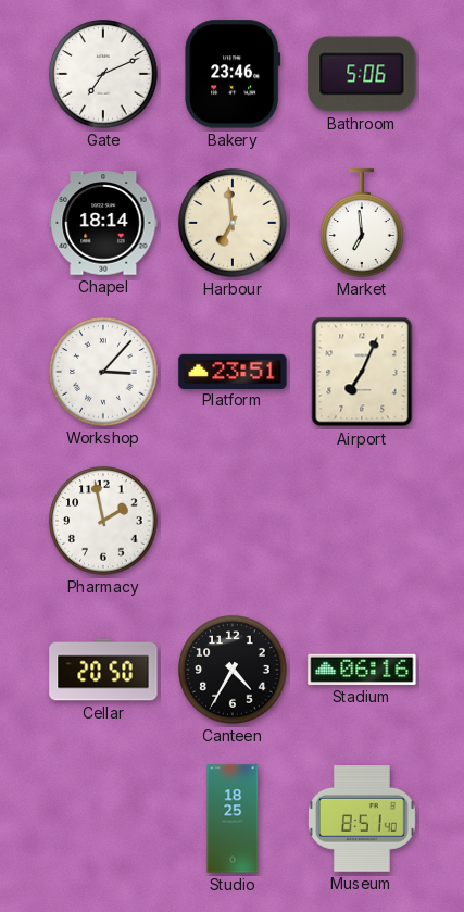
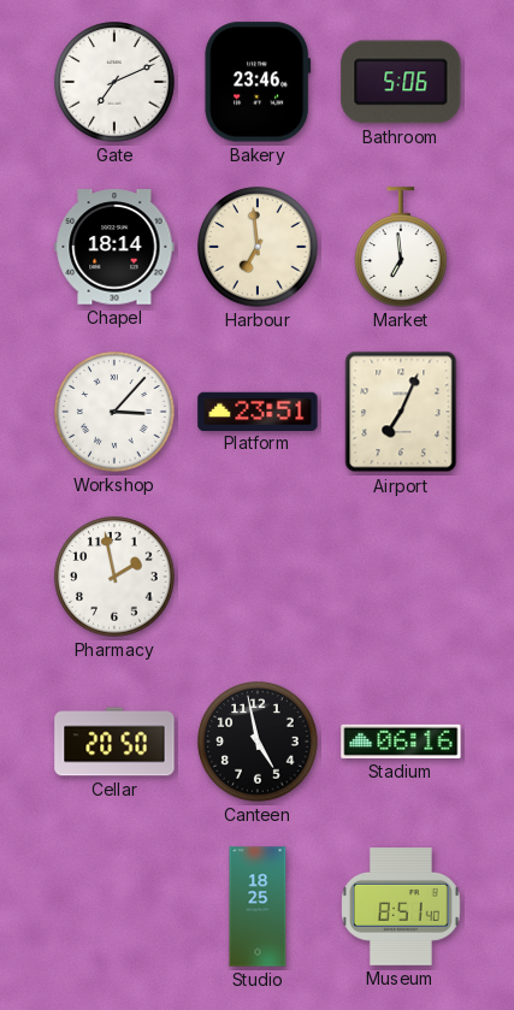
Canteen: 4:35 -> 4:58 (258, 742)
